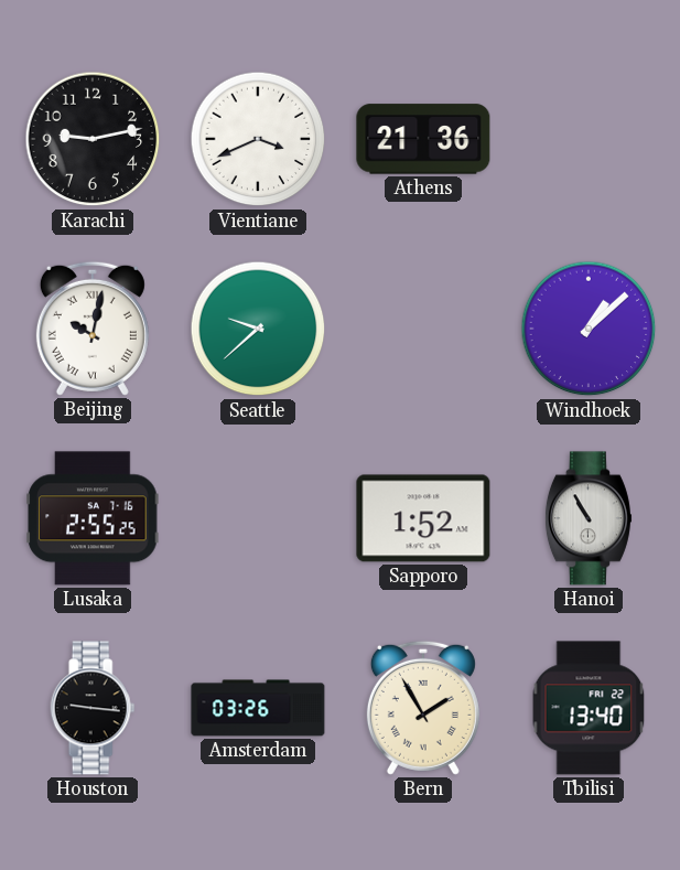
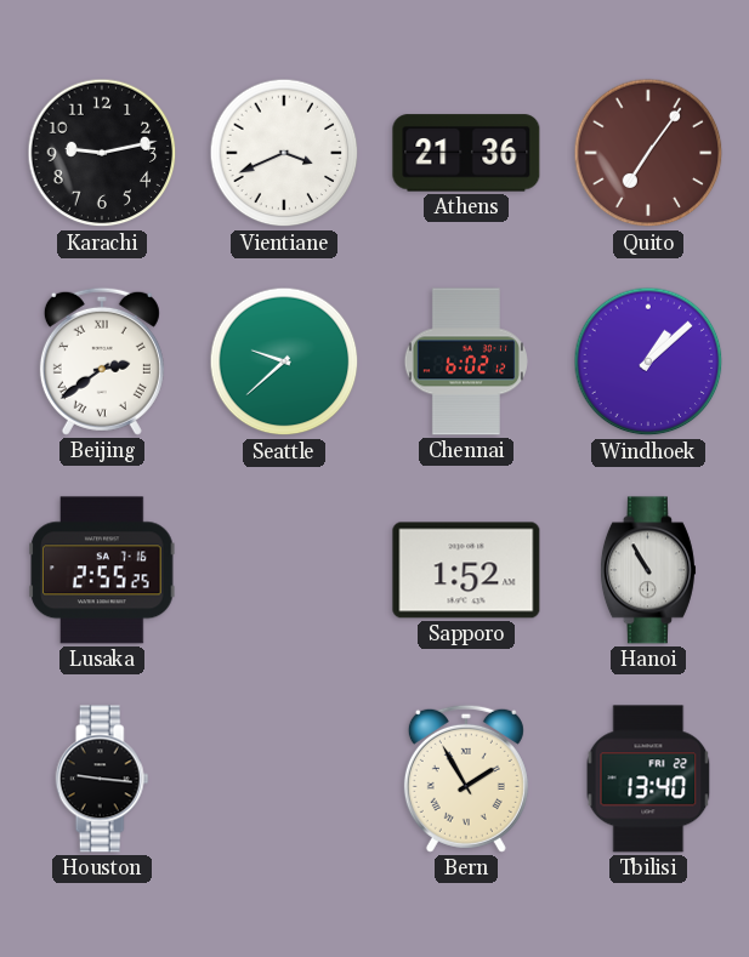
Quito: none -> 7:06 (648, 153)
Beijing: 10:02 -> 2:39 (102, 361)
Chennai: none -> 6:02 (466, 361)
Amsterdam: 03:26 -> none (258, 708)
